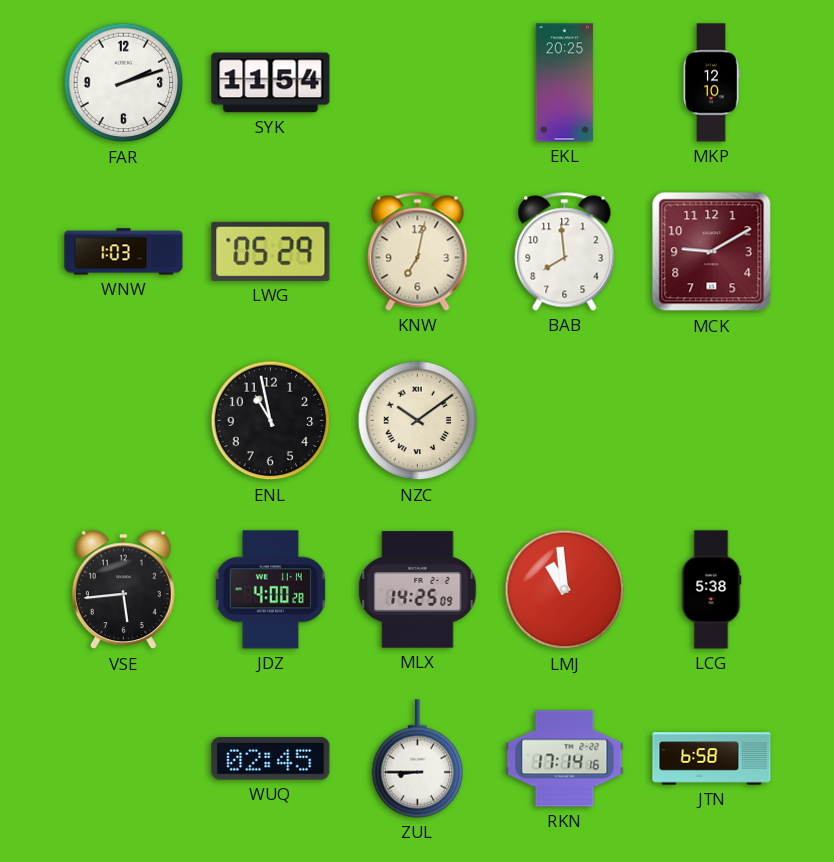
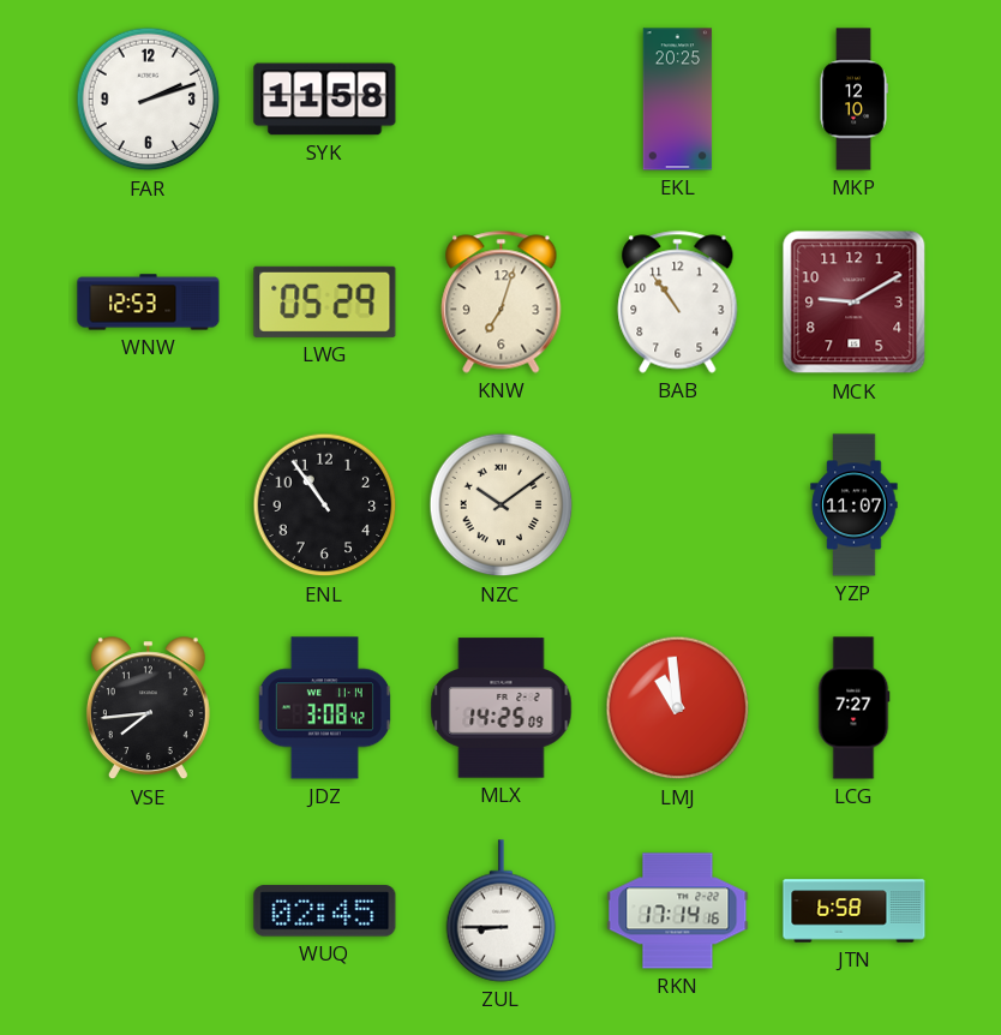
SYK: 11:54 -> 11:58 (325, 100)
WNW: 1:03 -> 12:53 (149, 303)
KNW: 7:02 -> 7:03 (502, 303)
BAB: 7:59 -> 10:54 (678, 303)
ENL: 10:58 -> 10:54 (325, 505)
YZP: none -> 11:07 (855, 505)
VSE: 5:44 -> 7:44 (148, 708)
JDZ: 4:00 -> 3:08 (324, 708)
LCG: 5:38 -> 7:27 (853, 708)
